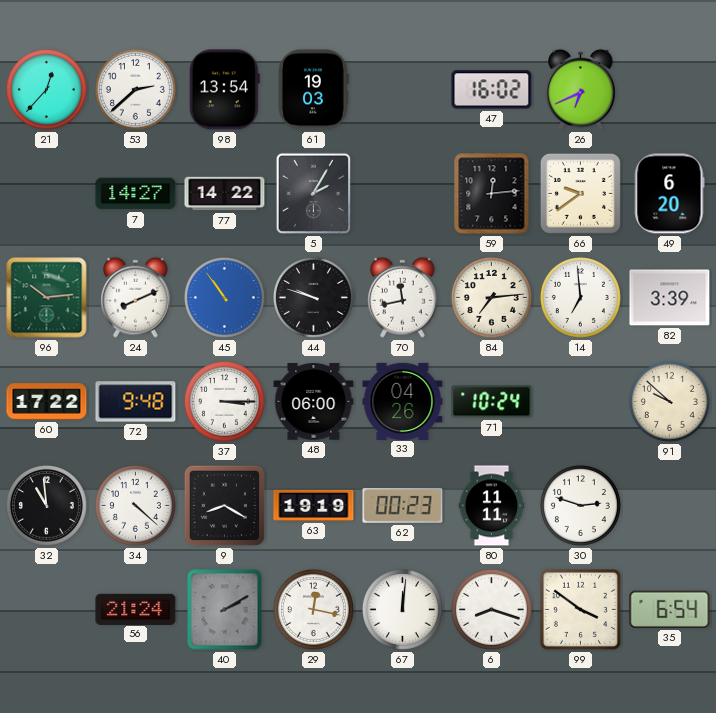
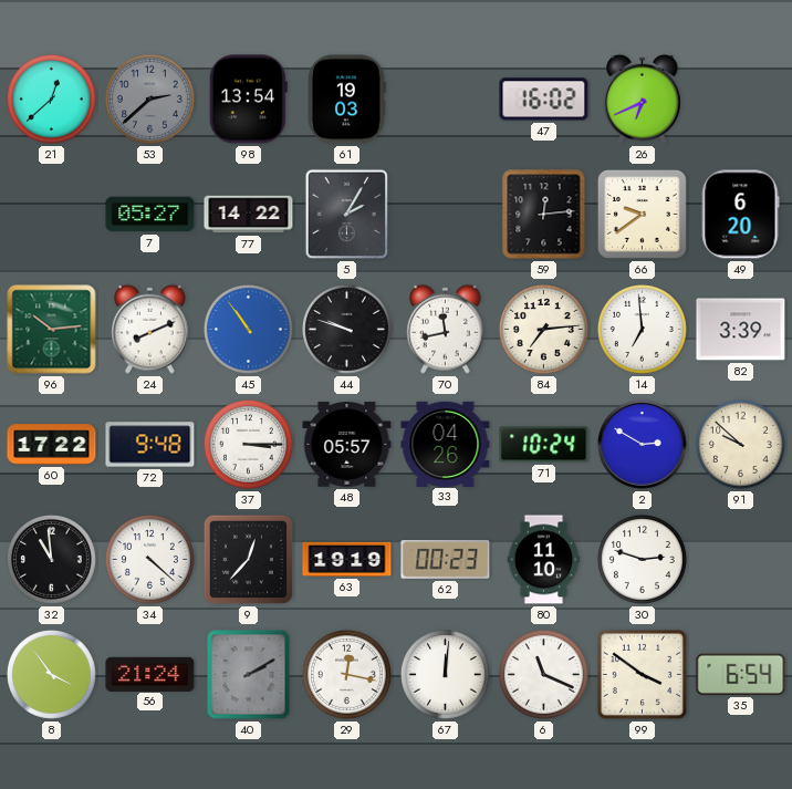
21: 12:37 -> 12:38 (51, 98)
53 dial: white -> grey (149, 98)
7: 14:27 -> 05:27 (150, 215)
48: 06:00 -> 05:57 (347, 445)
2: none -> 2:50 (643, 445)
9: 8:20 -> 12:37 (249, 560)
80: 11:11 -> 11:10 (544, 560)
8: none -> 3:54 (51, 674)
6: 8:18 -> 11:19 (543, 674)
